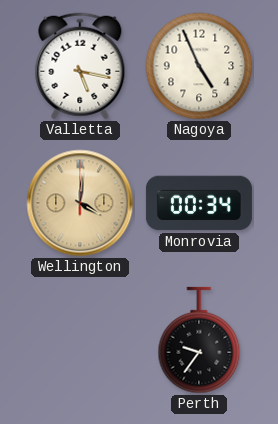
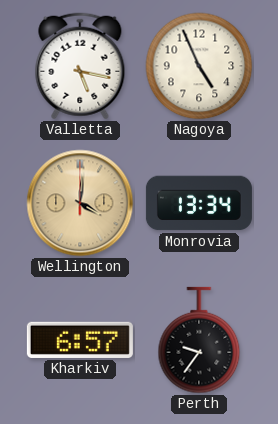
Monrovia: 00:34 -> 13:34 (199, 203)
Kharkiv: none -> 6:57 (80, 340)
